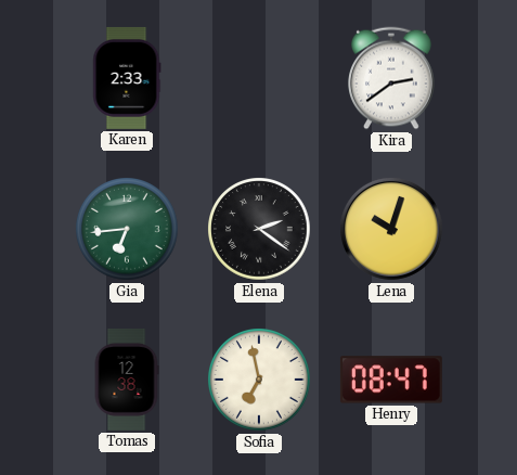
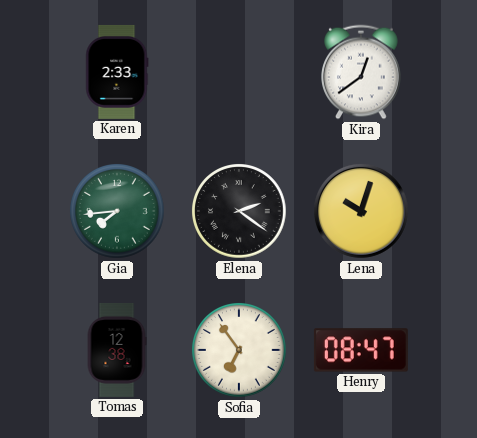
Kira: 2:39 -> 12:39 (362, 72)
Gia: 6:44 -> 7:44 (117, 211)
Sofia: 6:58 -> 6:54 (239, 350)
